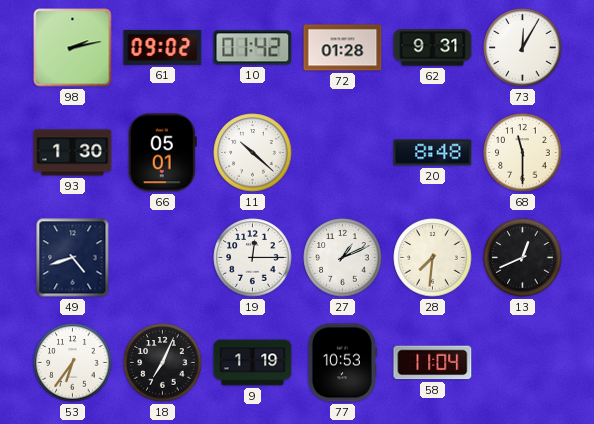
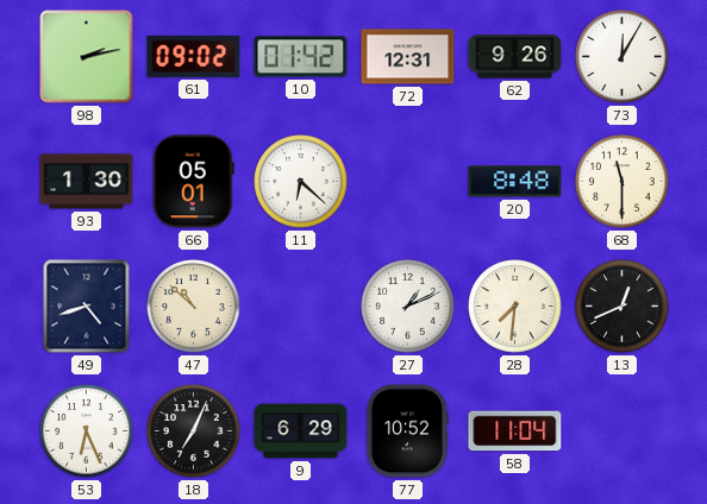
72: 01:28 -> 12:31 (408, 57)
62: 9:31 -> 9:26 (515, 57)
11: 10:22 -> 6:22 (301, 182)
47: none -> 10:52 (194, 307)
19: 12:15 -> none (253, 258)
53: 6:36 -> 6:26 (87, 431)
9: 1:19 -> 6:29 (301, 431)
77: 10:53 -> 10:52 (407, 431)
